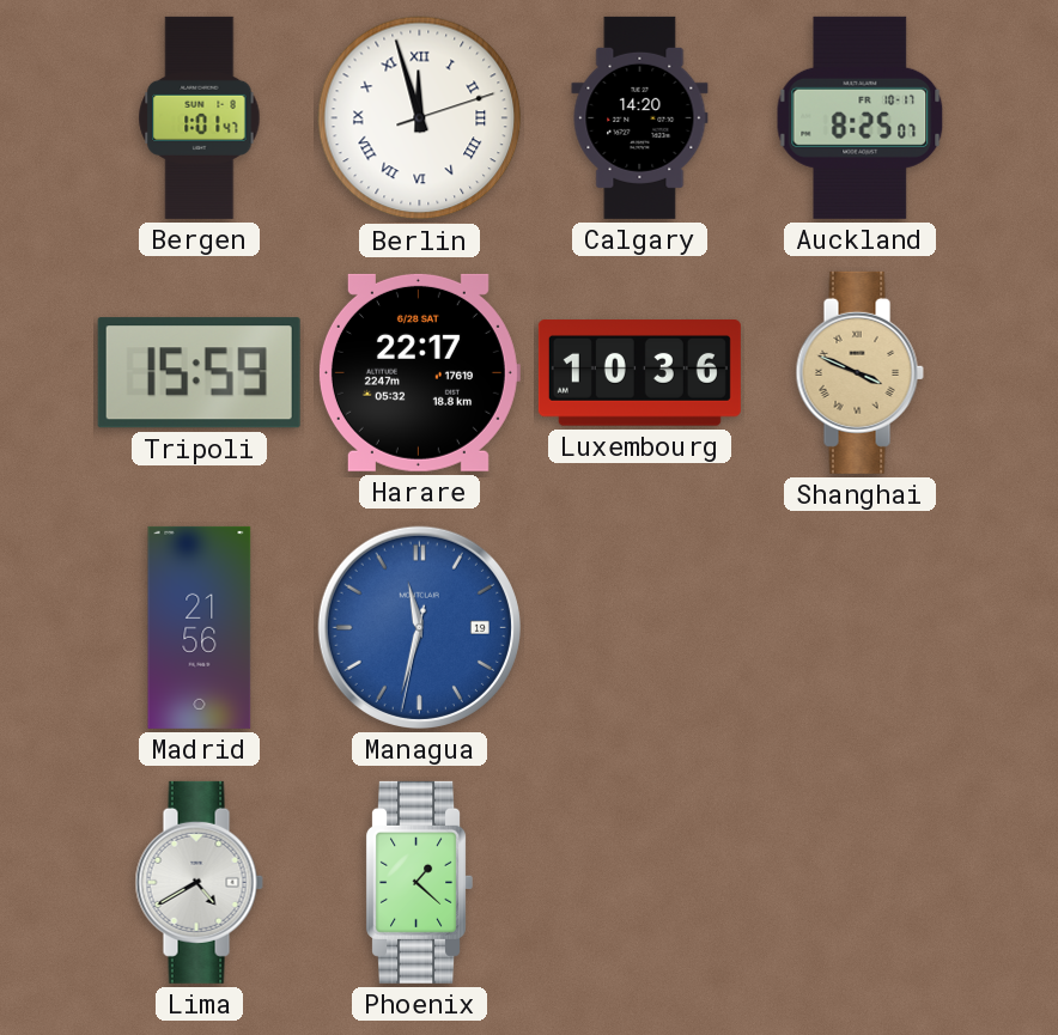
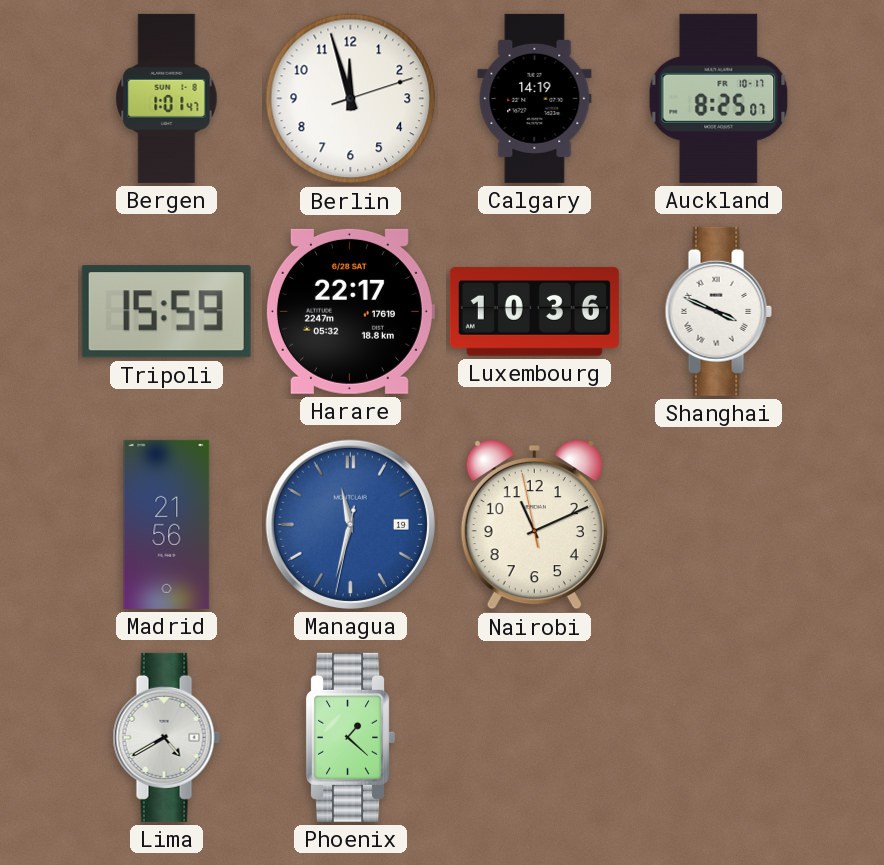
Berlin numerals: Roman -> Arabic (351, 99)
Calgary: 14:20 -> 14:19 (535, 98)
Shanghai dial: champagne -> white (718, 311)
Nairobi: none -> 11:10 (534, 524)
